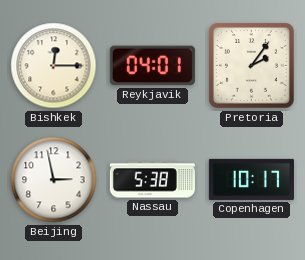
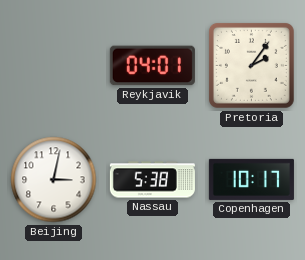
Bishkek: 12:15 -> none (54, 66)
Beijing: 2:58 -> 3:02 (54, 180)
